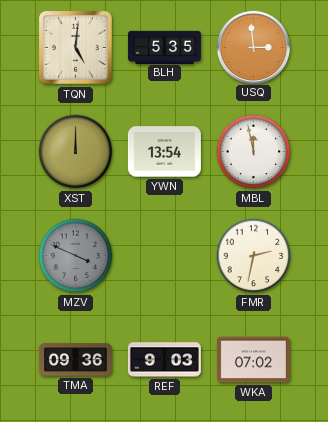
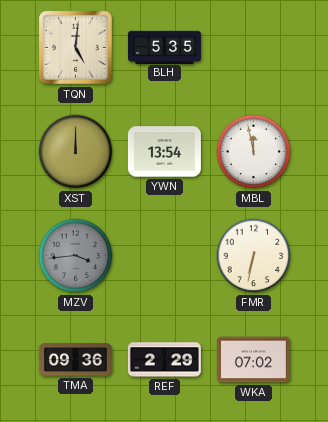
USQ: 2:59 -> none (253, 47)
MZV: 3:49 -> 3:44 (76, 256)
FMR: 2:32 -> 6:32 (254, 256)
REF: 9:03 -> 2:29 (164, 360)
